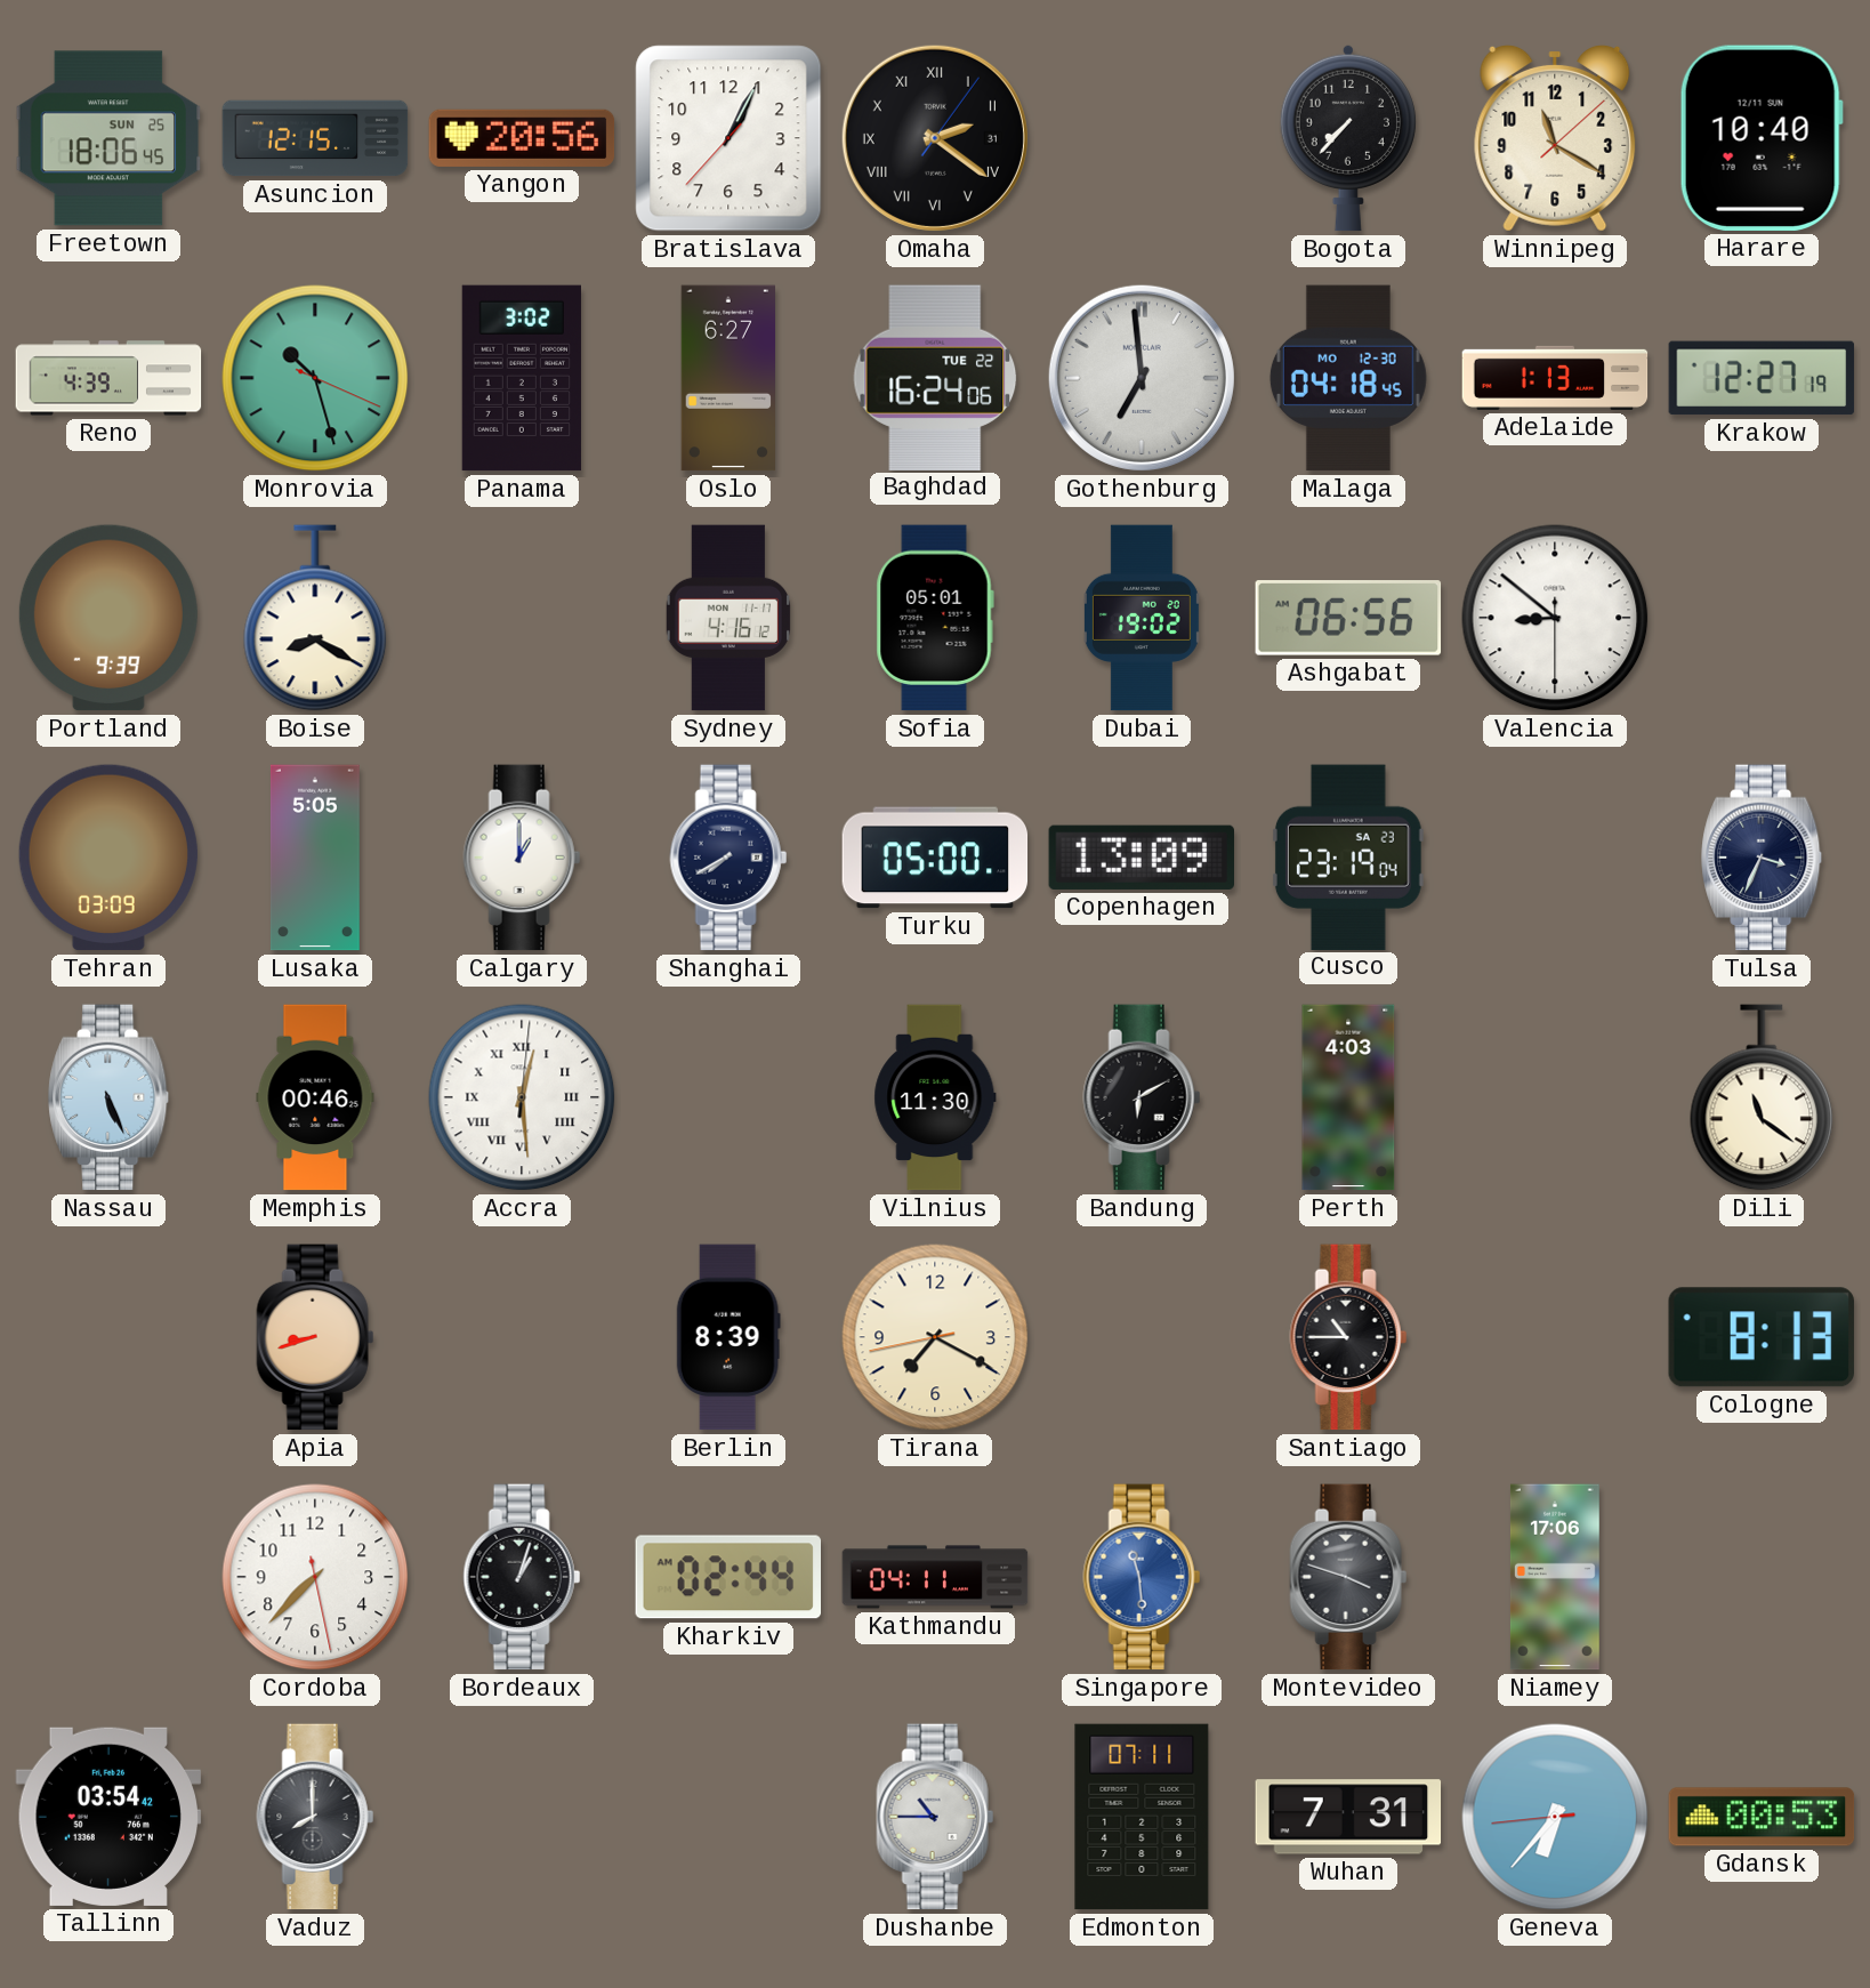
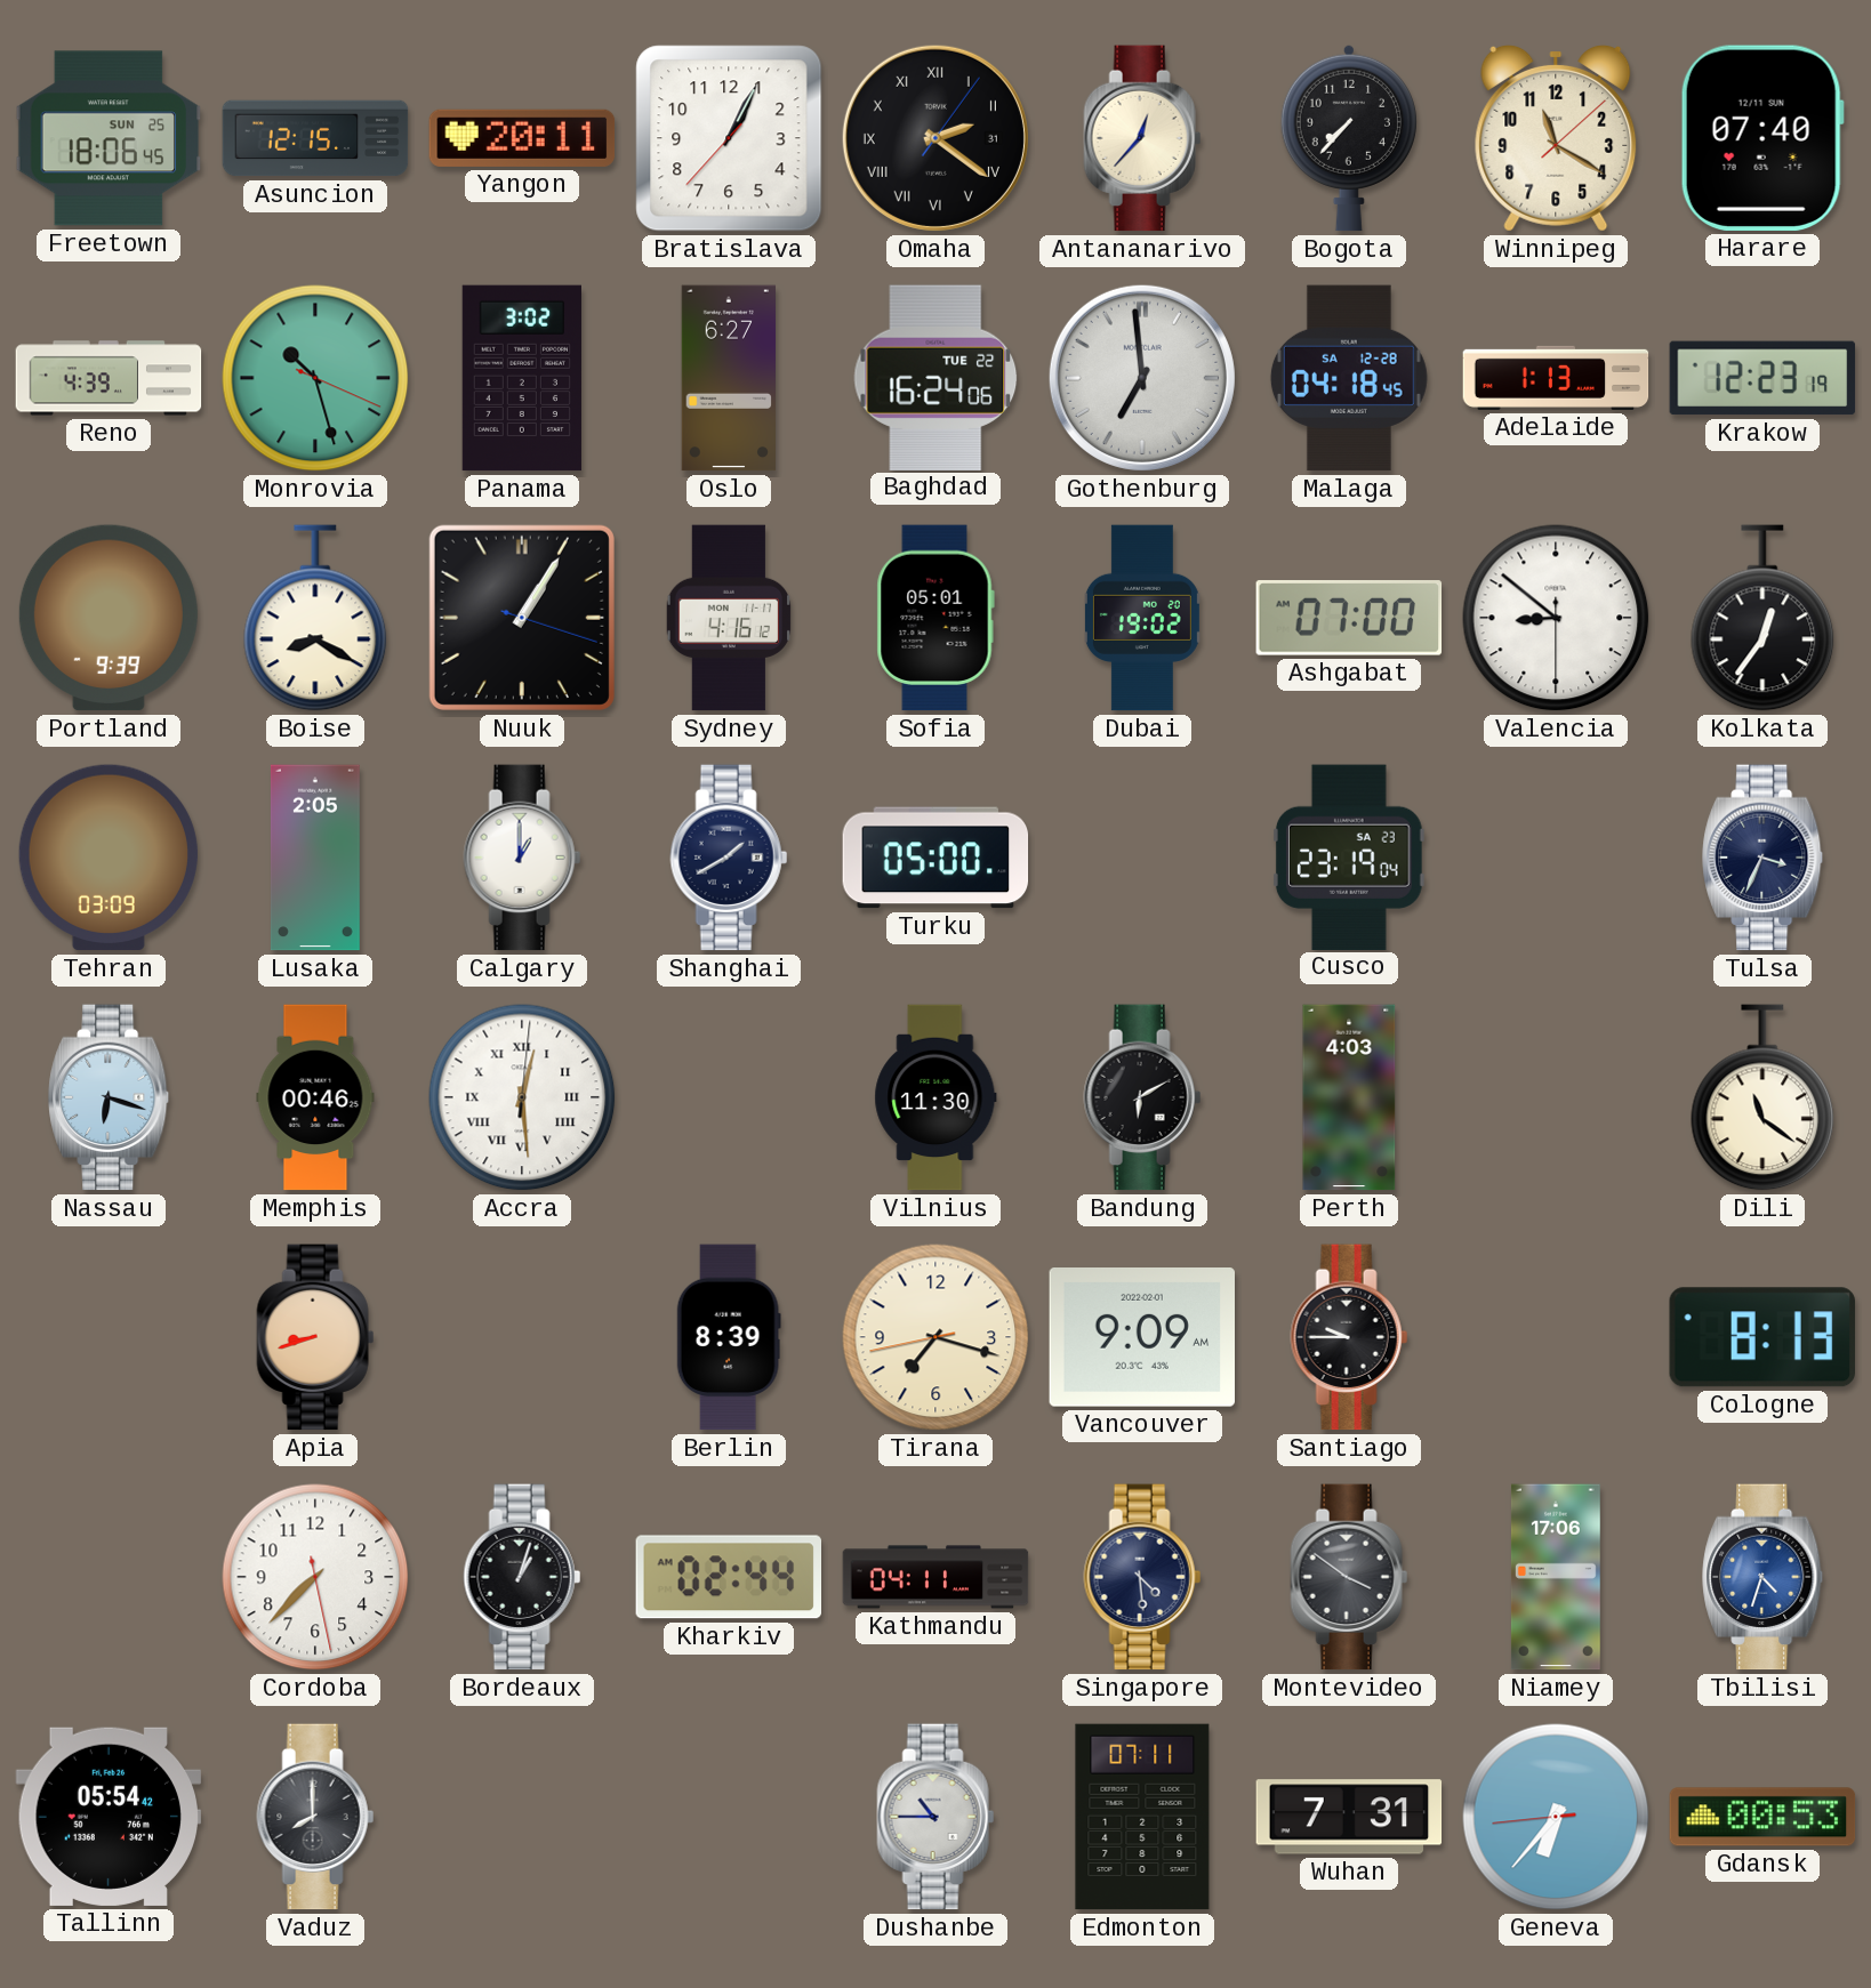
Yangon: 20:56 -> 20:11 (522, 138)
Antananarivo: none -> 12:37 (1142, 138)
Harare: 10:40 -> 07:40 (1762, 138)
Malaga date: MO 12-30 -> SA 12-28 (1349, 378)
Krakow: 12:27 -> 12:23 (1762, 378)
Nuuk: none -> 1:05 (522, 618)
Ashgabat: 06:56 -> 07:00 (1349, 618)
Kolkata: none -> 12:36 (1762, 618)
Lusaka: 5:05 -> 2:05 (315, 858)
Shanghai: 7:40 -> 1:40 (729, 858)
Copenhagen: 13:09 -> none (1140, 858)
Nassau: 5:26 -> 6:18 (110, 1097)
Tirana: 7:19 -> 7:17 (935, 1337)
Vancouver: none -> 9:09 (1141, 1338)
Santiago: 10:45 -> 9:45 (1349, 1337)
Singapore: 11:29 -> 4:29 (1142, 1577)
Singapore dial: blue -> navy (1142, 1577)
Montevideo: 3:48 -> 3:51 (1349, 1577)
Tbilisi: none -> 4:33 (1764, 1577)
Tallinn: 03:54 -> 05:54 (109, 1817)
